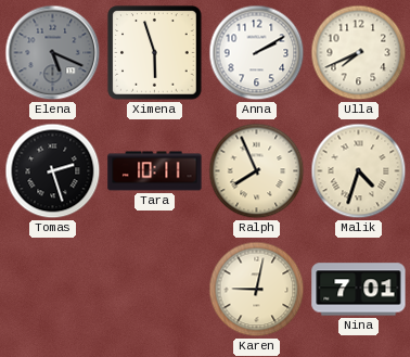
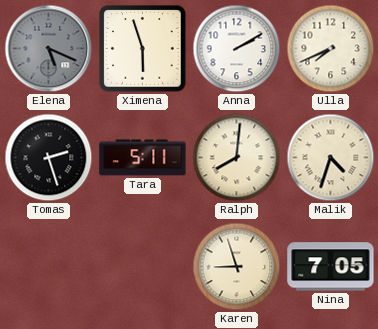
Tara: 10:11 -> 5:11 (143, 158)
Ralph: 7:56 -> 8:01 (237, 158)
Karen: 9:02 -> 8:57 (237, 267)
Nina: 7:01 -> 7:05 (331, 267)
